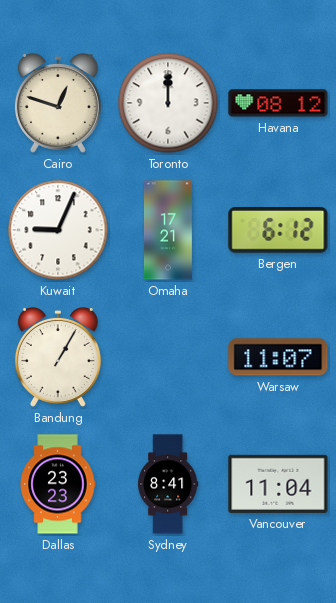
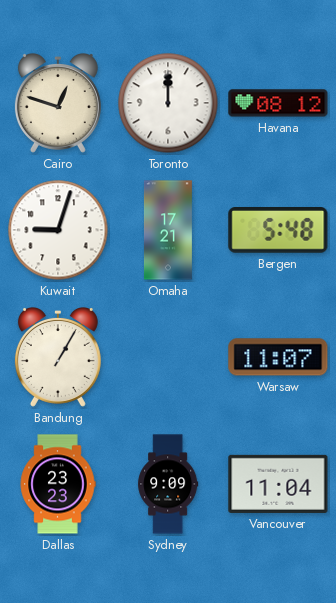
Kuwait: 9:04 -> 9:03 (58, 230)
Bergen: 6:12 -> 5:48 (278, 231)
Sydney: 8:41 -> 9:09 (168, 484)
